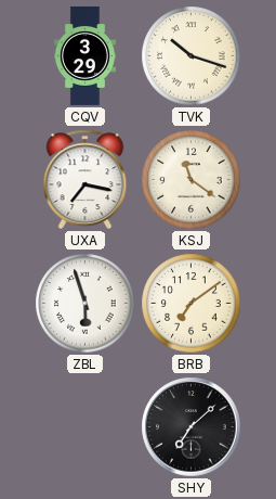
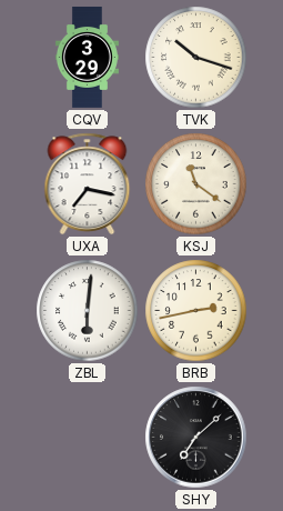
ZBL: 5:57 -> 6:01 (88, 311)
BRB: 7:09 -> 2:43 (196, 311)
